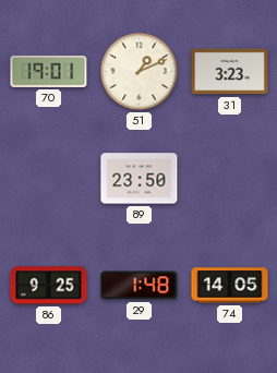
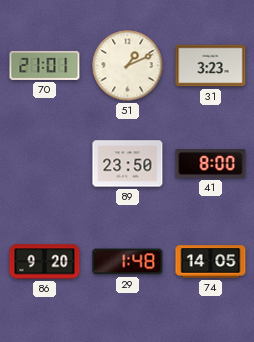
70: 19:01 -> 21:01 (45, 65)
41: none -> 8:00 (211, 164)
86: 9:25 -> 9:20 (45, 262)
